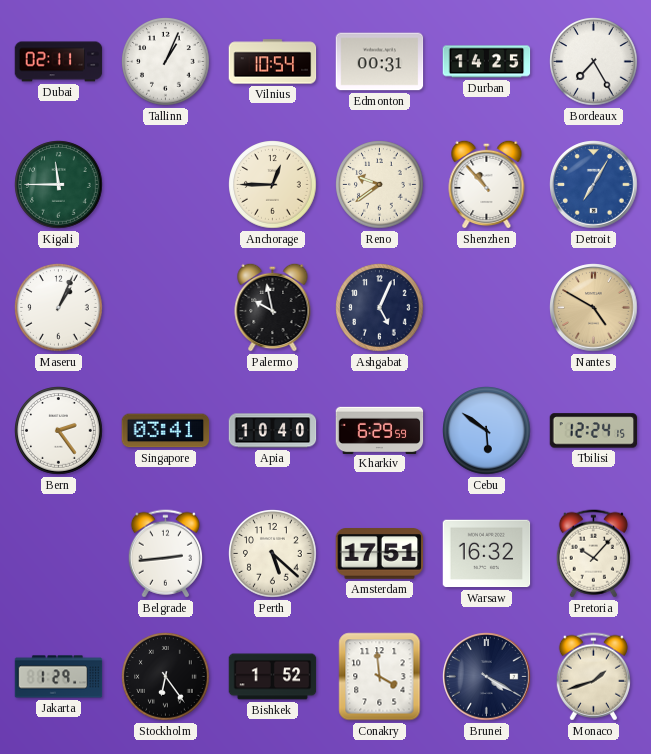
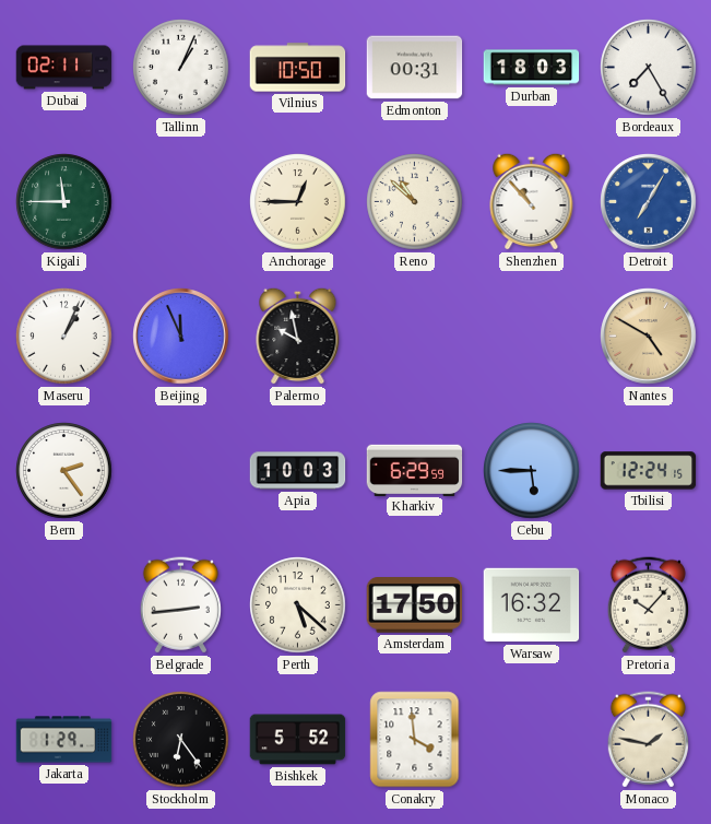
Vilnius: 10:54 -> 10:50 (298, 68)
Durban: 14:25 -> 18:03 (532, 68)
Reno: 9:39 -> 10:52 (415, 202)
Beijing: none -> 11:56 (181, 337)
Ashgabat: 5:04 -> none (380, 308)
Singapore: 03:41 -> none (166, 431)
Apia: 10:40 -> 10:03 (298, 471)
Cebu: 5:51 -> 5:45 (532, 471)
Amsterdam: 17:51 -> 17:50 (415, 605)
Bishkek: 1:52 -> 5:52 (298, 740)
Brunei: 4:20 -> none (487, 677)
Monaco: 1:42 -> 1:47 (648, 740)
